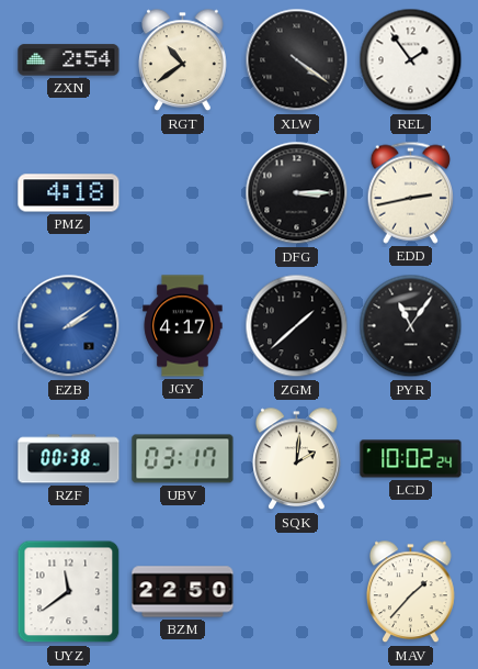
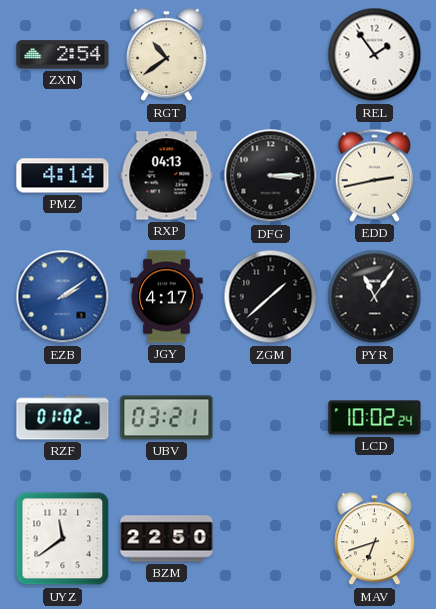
XLW: 4:21 -> none (297, 60)
PMZ: 4:18 -> 4:14 (63, 176)
RXP: none -> 04:13 (167, 176)
RZF: 00:38 -> 01:02 (63, 418)
UBV: 03:17 -> 03:21 (167, 418)
SQK: 2:01 -> none (297, 459)
MAV: 1:37 -> 6:42 (375, 539)
